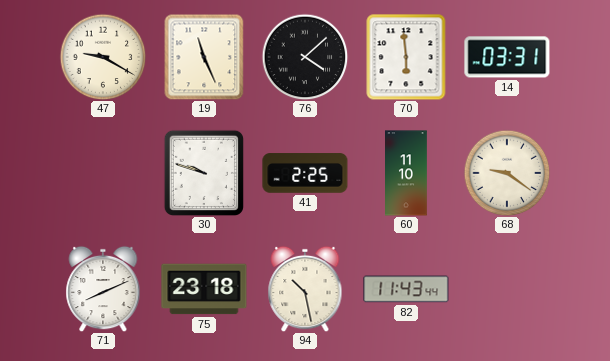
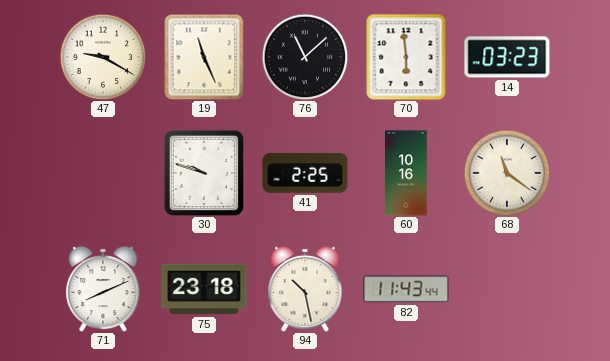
76: 4:08 -> 11:08 (305, 57)
14: 03:31 -> 03:23 (507, 57)
60: 11:10 -> 10:16 (407, 173)
68: 9:21 -> 11:21 (507, 173)
